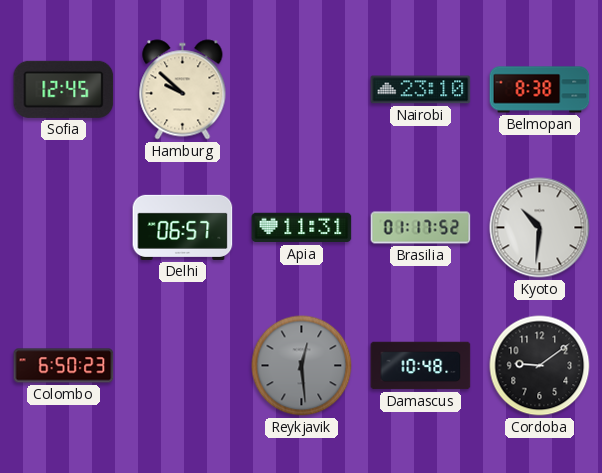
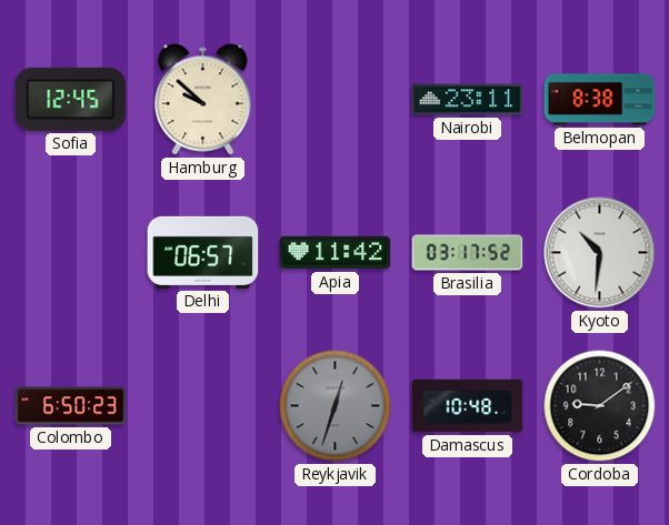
Nairobi: 23:10 -> 23:11 (468, 100)
Apia: 11:31 -> 11:42 (336, 253)
Brasilia: 01:17 -> 03:17 (468, 253)
Reykjavik: 12:29 -> 12:33 (336, 406)
